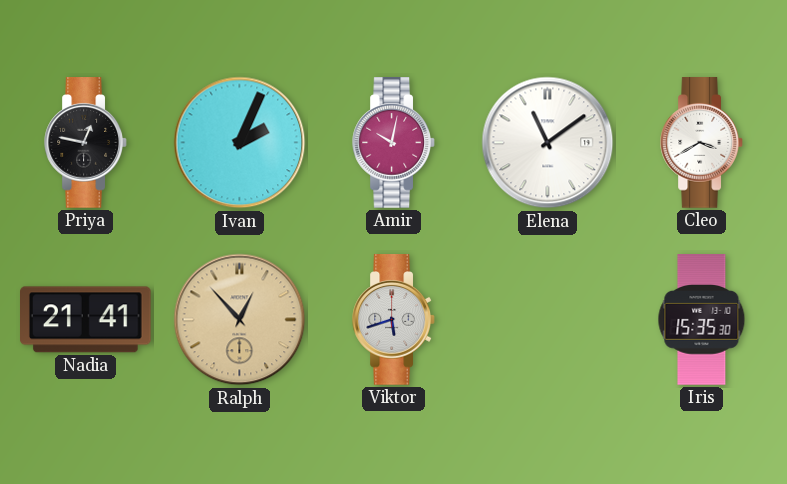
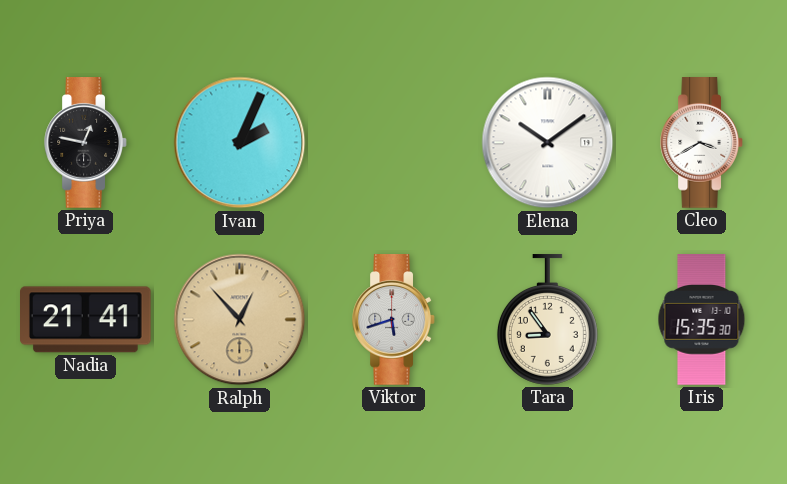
Amir: 10:02 -> none (394, 143)
Elena: 11:09 -> 10:09 (548, 143)
Tara: none -> 8:54 (547, 320)
